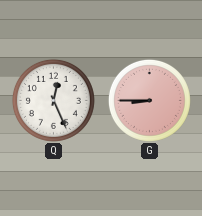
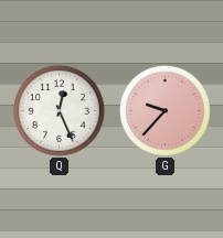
G: 8:45 -> 9:37 (164, 110)
